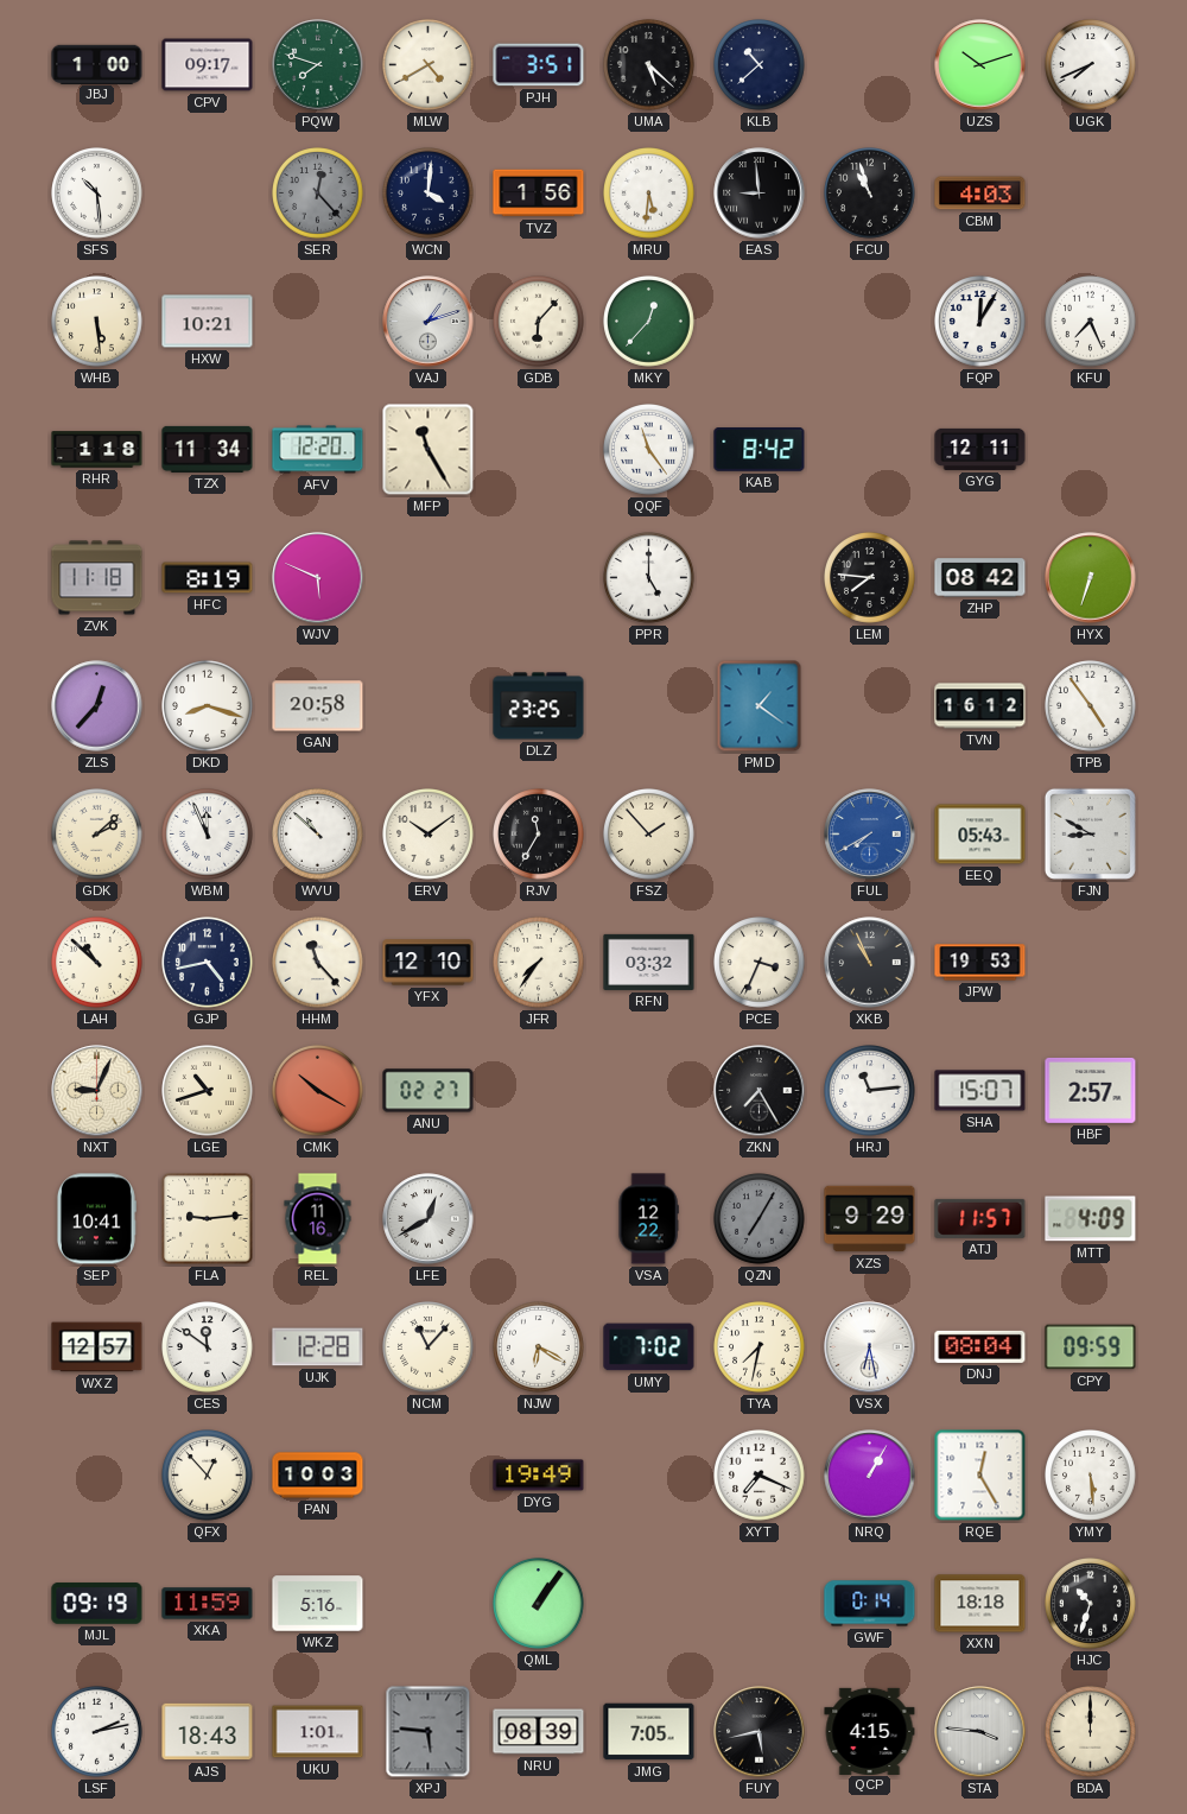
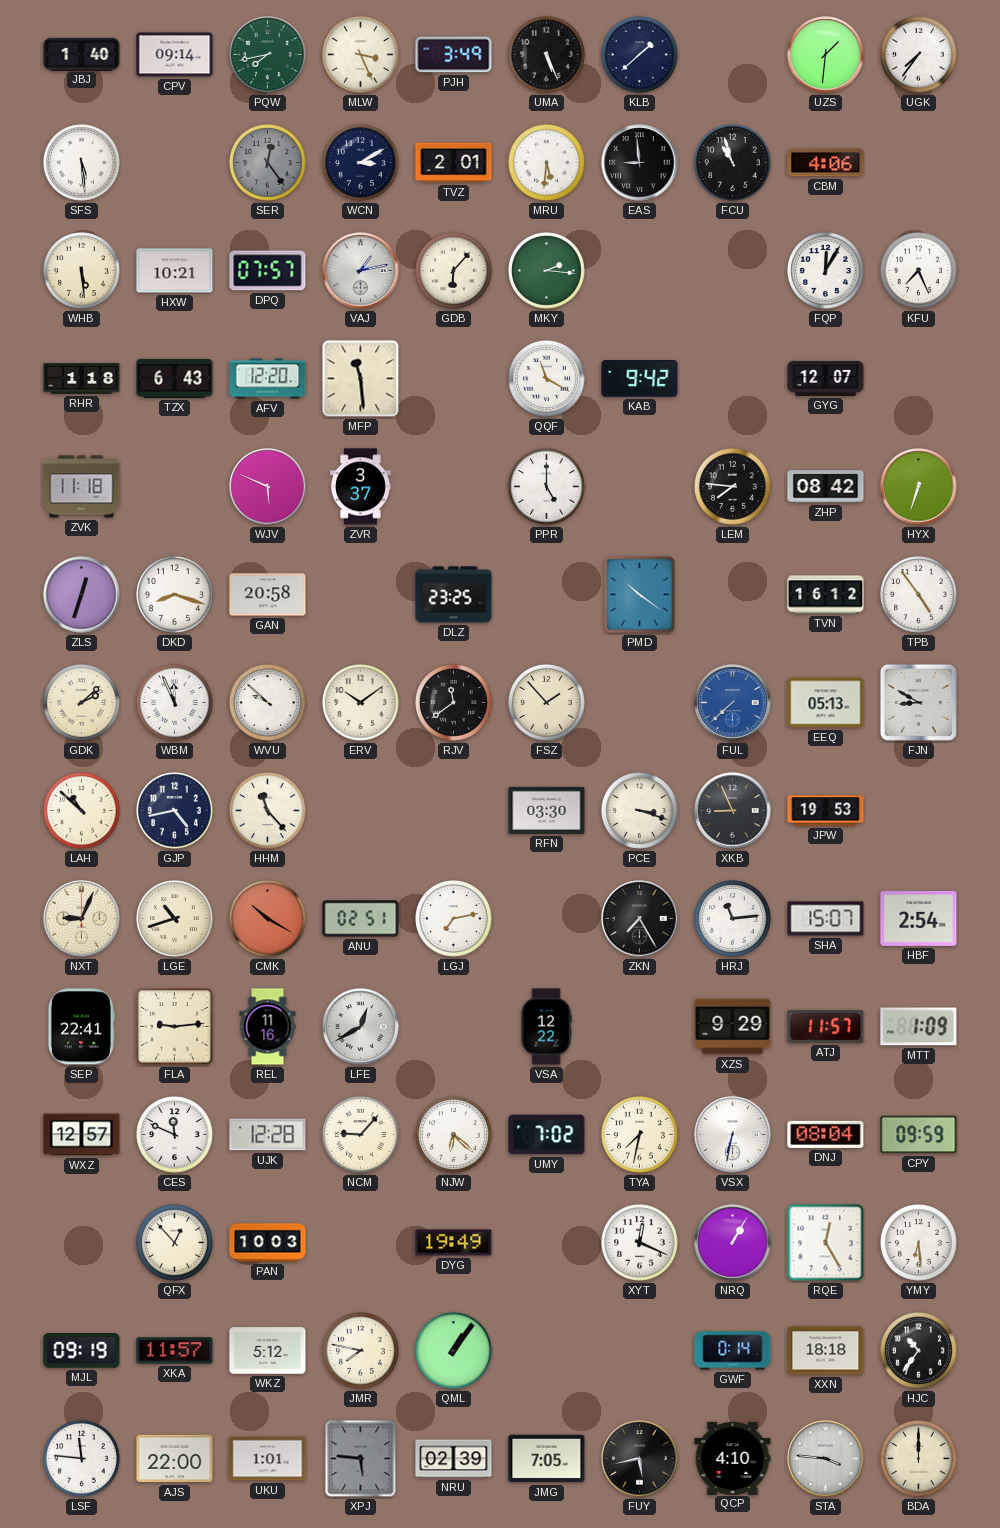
JBJ: 1:00 -> 1:40 (82, 54)
CPV: 09:17 -> 09:14 (175, 55)
PQW: 7:48 -> 7:43 (268, 55)
MLW: 4:40 -> 3:26 (361, 55)
PJH: 3:51 -> 3:49 (454, 55)
UMA: 5:22 -> 5:26 (547, 55)
KLB: 10:38 -> 1:38 (640, 55)
UZS: 10:12 -> 1:31 (826, 55)
UGK: 7:41 -> 7:36 (919, 55)
SFS: 10:29 -> 5:29 (82, 163)
SER: 12:23 -> 12:24 (268, 163)
WCN: 4:01 -> 3:10 (361, 163)
TVZ: 1:56 -> 2:01 (454, 163)
CBM: 4:03 -> 4:06 (826, 163)
DPQ: none -> 07:57 (268, 271)
VAJ: 1:12 -> 1:13 (361, 271)
MKY: 12:37 -> 2:16 (547, 271)
TZX: 11:34 -> 6:43 (175, 378)
MFP: 11:25 -> 11:29 (361, 379)
QQF: 11:24 -> 11:20 (547, 379)
KAB: 8:42 -> 9:42 (640, 379)
GYG: 12:11 -> 12:07 (826, 378)
HFC: 8:19 -> none (208, 578)
ZVR: none -> 3:37 (360, 487)
ZLS: 12:37 -> 12:33 (82, 595)
PMD: 1:21 -> 10:21 (640, 595)
WVU: 10:52 -> 9:52 (268, 703)
RJV: 11:35 -> 11:39 (454, 703)
FUL: 7:40 -> 7:38 (733, 703)
EEQ: 05:43 -> 05:13 (826, 703)
YFX: 12:10 -> none (429, 963)
JFR: 7:36 -> none (539, 963)
RFN: 03:32 -> 03:30 (547, 810)
PCE: 3:34 -> 3:18 (640, 811)
XKB: 10:56 -> 8:56 (733, 811)
ANU: 02:27 -> 02:51 (361, 919)
LGJ: none -> 7:13 (454, 919)
HBF: 2:57 -> 2:54 (919, 918)
SEP: 10:41 -> 22:41 (81, 1027)
QZN: 7:05 -> none (760, 1219)
MTT: 4:09 -> 1:09 (919, 1027)
CES: 11:51 -> 11:49 (175, 1135)
NCM: 11:07 -> 9:07 (361, 1135)
NJW: 6:20 -> 6:22 (454, 1135)
VSX: 6:28 -> 6:32 (733, 1135)
XYT: 7:19 -> 12:19 (640, 1243)
YMY: 5:29 -> 6:29 (919, 1243)
XKA: 11:59 -> 11:57 (175, 1351)
WKZ: 5:16 -> 5:12 (268, 1351)
JMR: none -> 7:47 (361, 1351)
HJC: 10:33 -> 10:36 (919, 1351)
LSF: 2:13 -> 11:46 (82, 1459)
AJS: 18:43 -> 22:00 (175, 1459)
NRU: 08:39 -> 02:39 (454, 1459)
QCP: 4:15 -> 4:10 (733, 1458)
